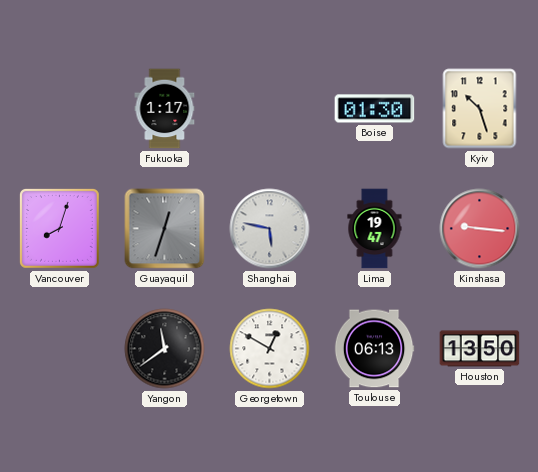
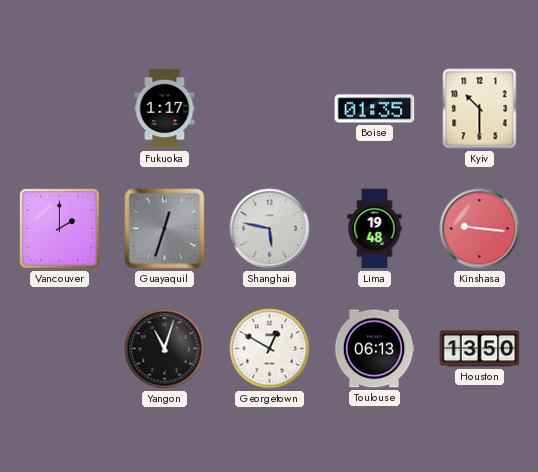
Boise: 01:30 -> 01:35 (375, 109)
Kyiv: 10:27 -> 10:30 (480, 109)
Vancouver: 8:03 -> 2:00 (59, 228)
Lima: 19:47 -> 19:48 (375, 229)
Yangon: 11:39 -> 11:03 (165, 349)
